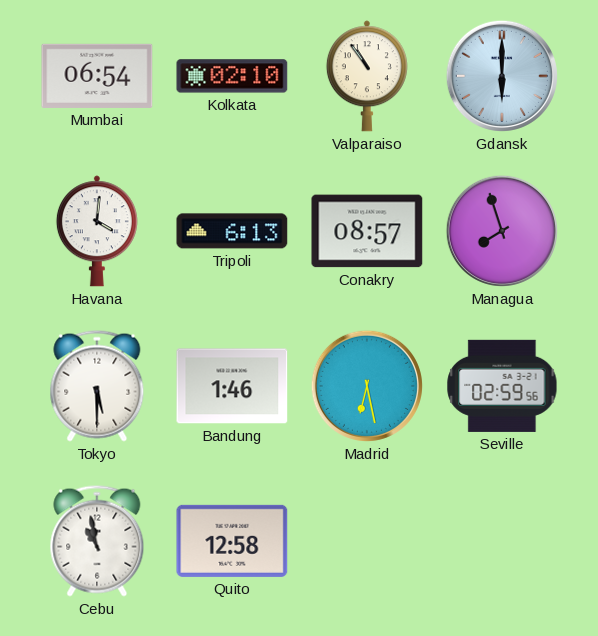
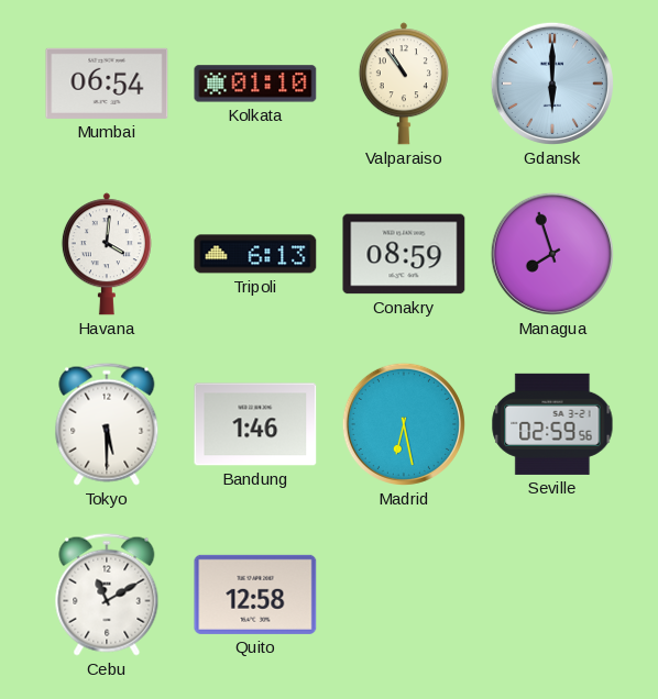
Kolkata: 02:10 -> 01:10 (255, 84)
Conakry: 08:57 -> 08:59 (404, 254)
Cebu: 10:58 -> 11:10 (107, 595)
